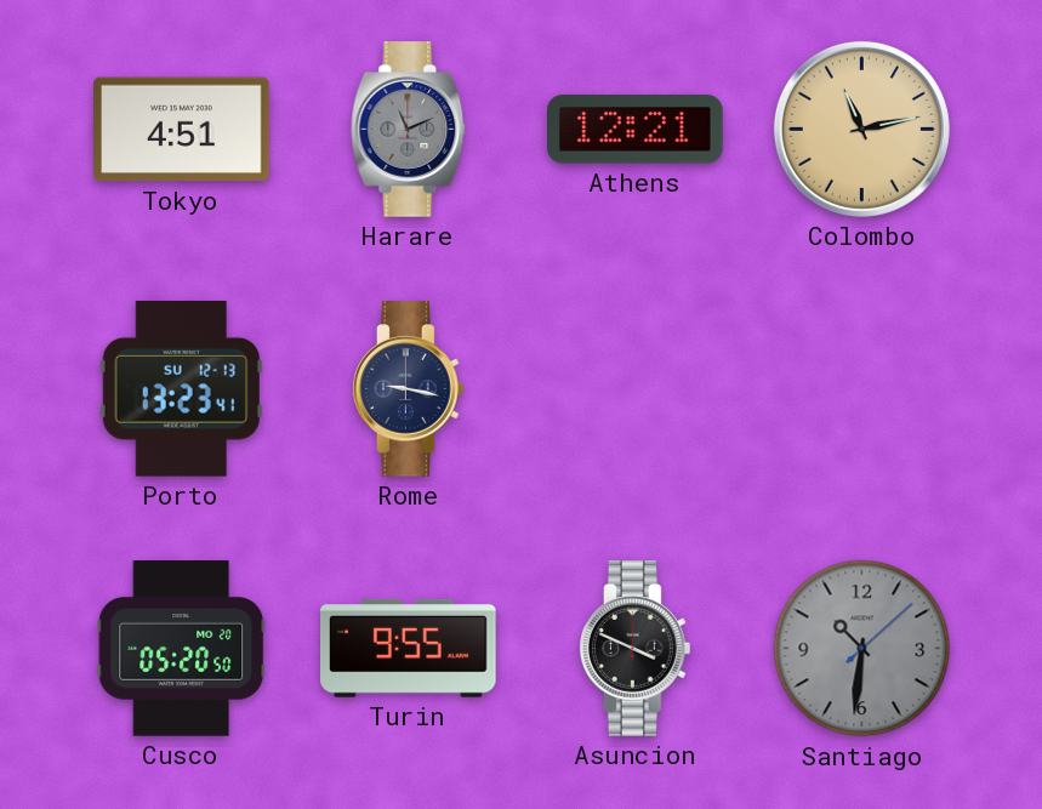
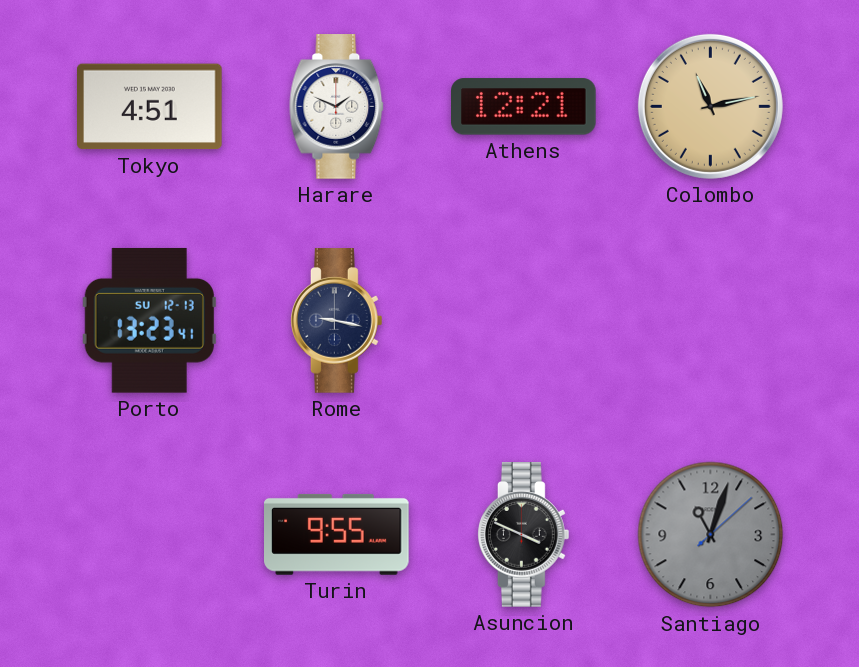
Harare: 11:11 -> 1:49 (337, 107)
Harare dial: grey -> white (337, 107)
Cusco: 05:20 -> none (182, 649)
Santiago: 10:31 -> 11:03 (711, 535)
